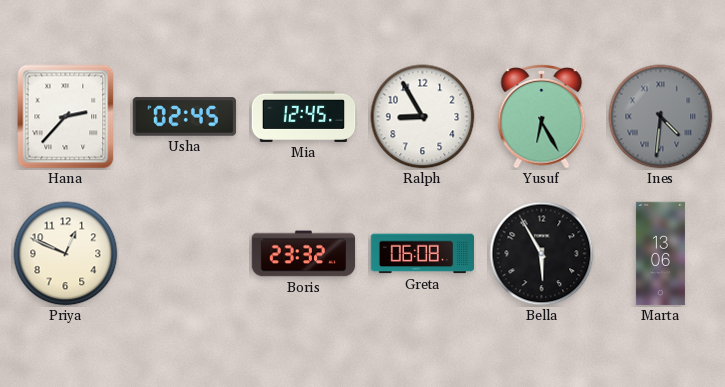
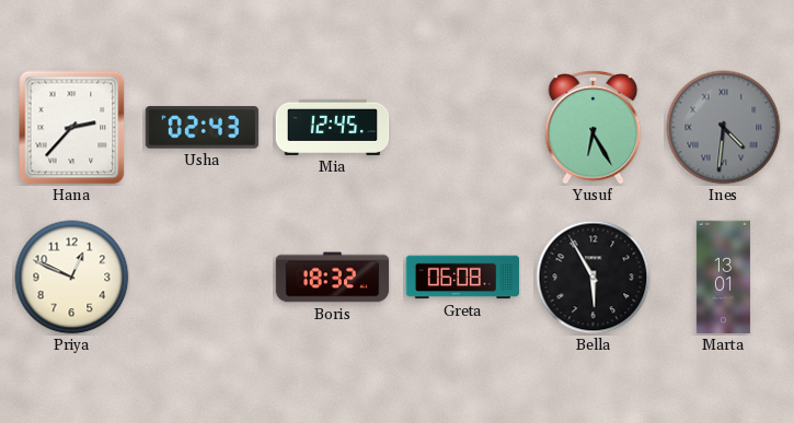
Usha: 02:45 -> 02:43 (203, 128)
Ralph: 8:55 -> none (423, 117)
Boris: 23:32 -> 18:32 (333, 278)
Marta: 13:06 -> 13:01 (723, 278)
